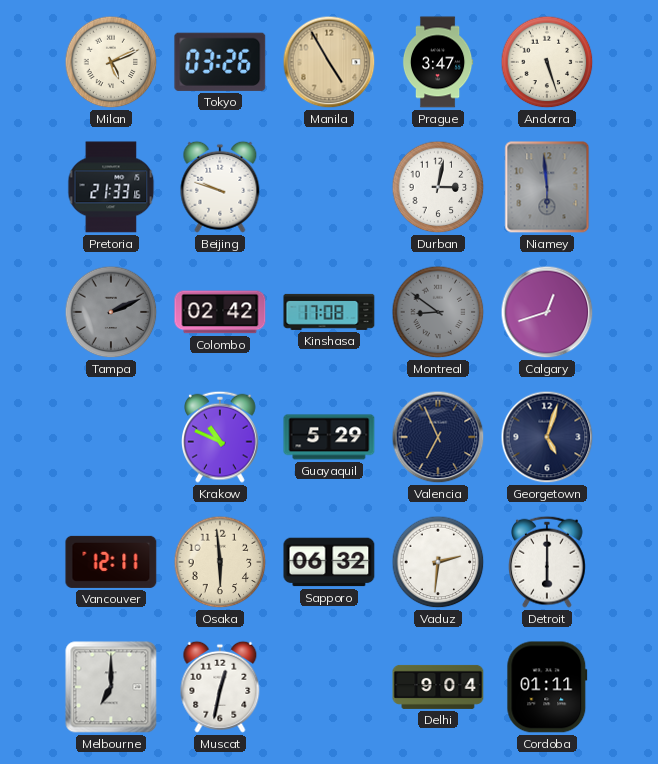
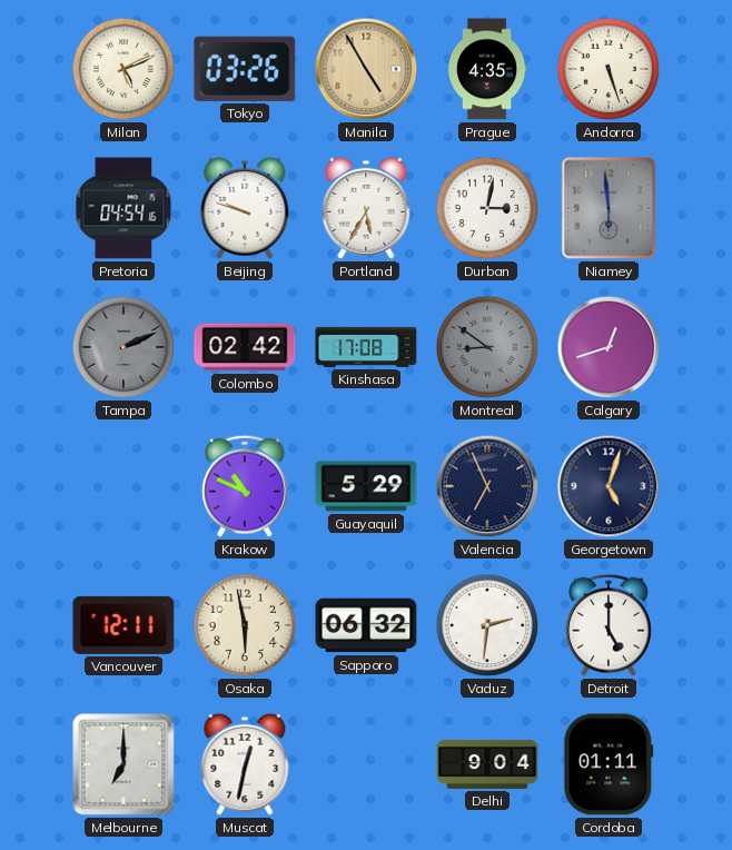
Prague: 3:47 -> 4:35 (487, 69)
Pretoria: 21:33 -> 04:54 (123, 208)
Portland: none -> 5:35 (366, 208)
Osaka: 5:59 -> 5:58 (245, 625)
Detroit: 6:00 -> 5:00 (610, 625)
